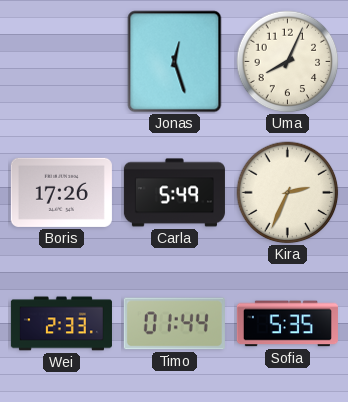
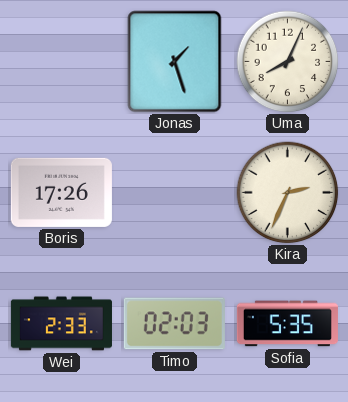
Jonas: 12:27 -> 1:27 (175, 62)
Carla: 5:49 -> none (174, 193)
Timo: 01:44 -> 02:03 (174, 324)
